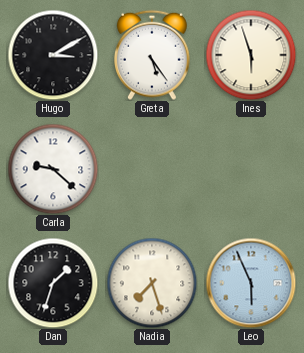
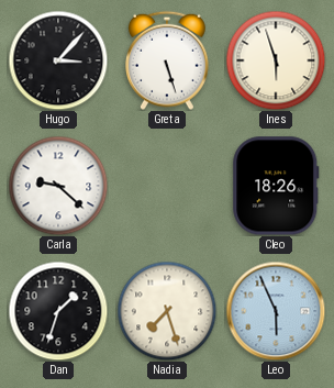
Hugo: 3:10 -> 3:07 (58, 60)
Greta: 5:24 -> 5:27 (168, 60)
Cleo: none -> 18:26 (276, 186)
